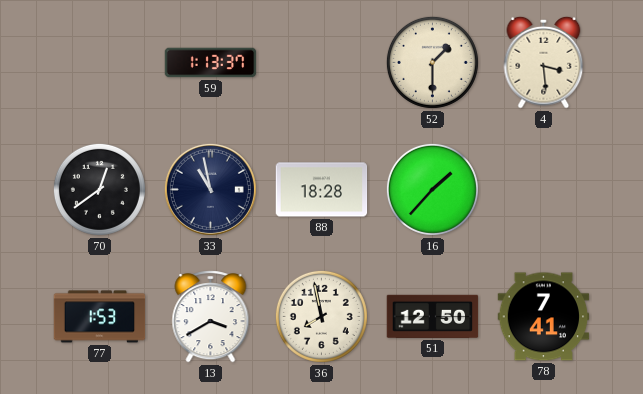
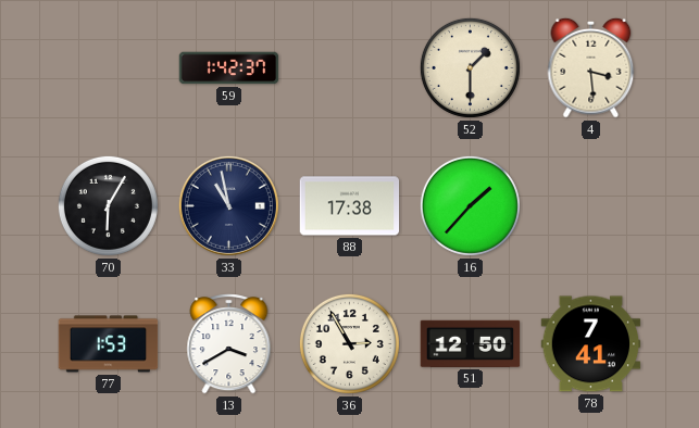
59: 1:13 -> 1:42 (229, 68)
70: 12:39 -> 6:05 (108, 205)
88: 18:28 -> 17:38 (350, 206)
36: 7:58 -> 2:55 (349, 343)
